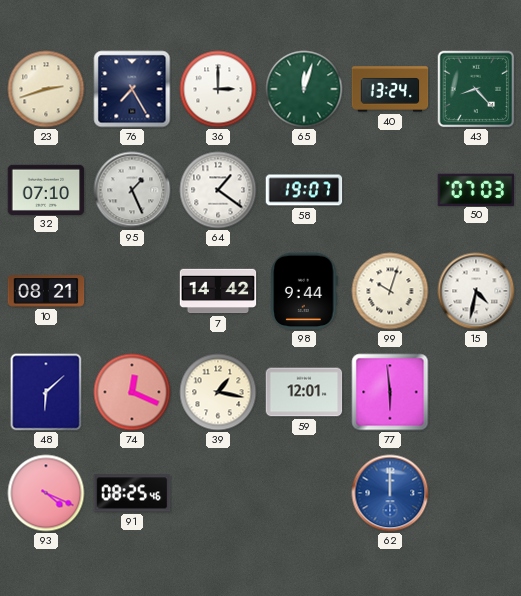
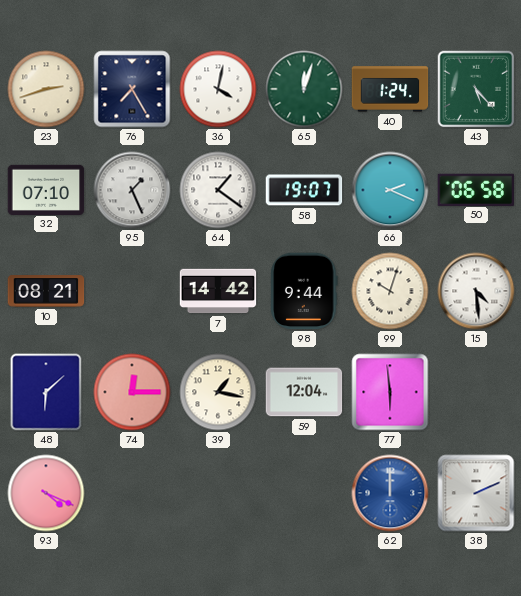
36: 3:00 -> 4:02 (218, 89)
40: 13:24 -> 1:24 (390, 89)
43: 8:23 -> 5:23 (476, 89)
66: none -> 2:19 (390, 190)
50: 07:03 -> 06:58 (476, 189)
15: 4:32 -> 4:29 (476, 291)
74: 12:19 -> 12:15 (132, 392)
59: 12:01 -> 12:04 (304, 392)
91: 08:25 -> none (132, 493)
38: none -> 2:11 (476, 493)
